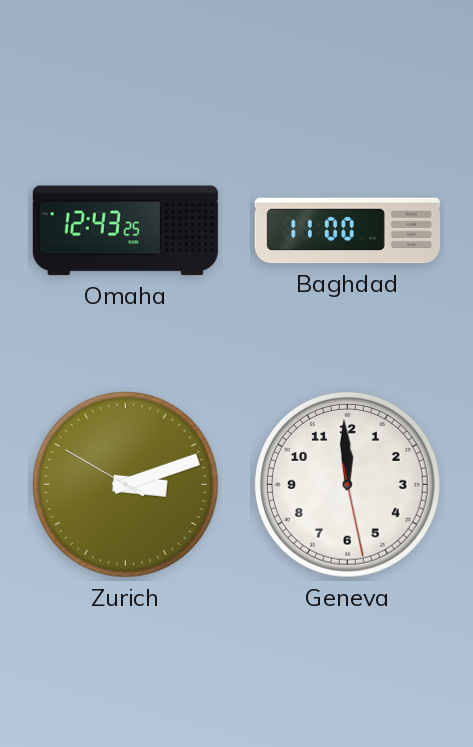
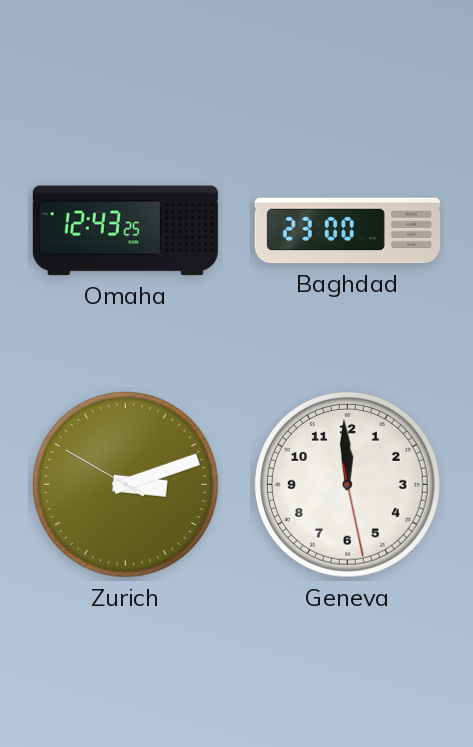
Baghdad: 11:00 -> 23:00 (347, 231)
